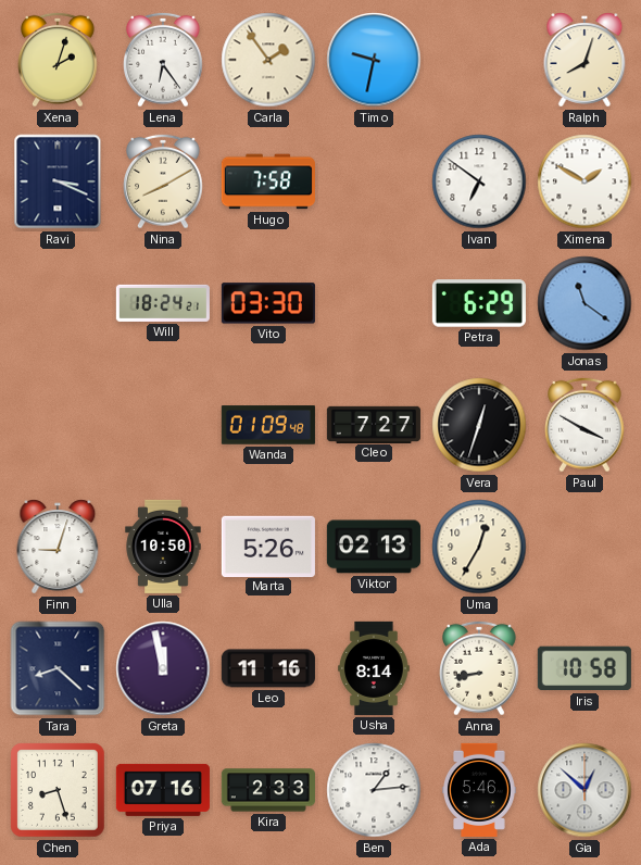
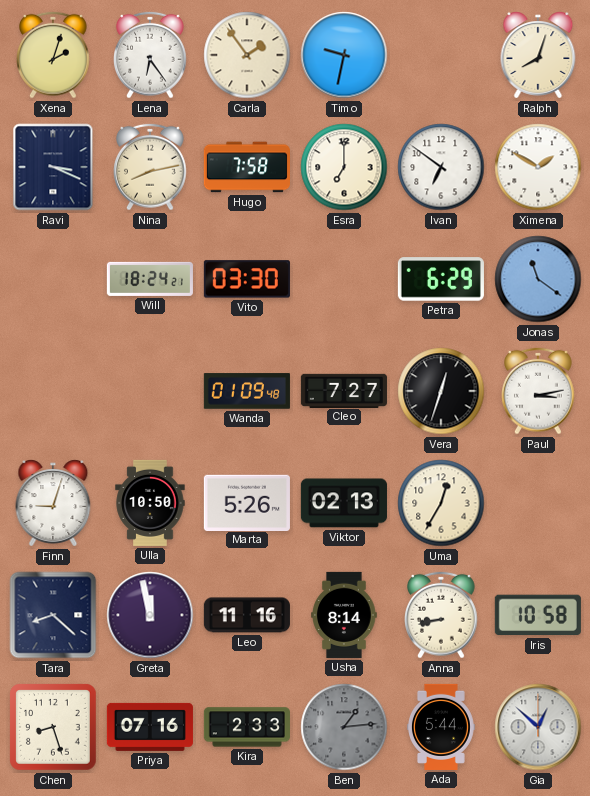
Nina: 8:10 -> 8:13 (151, 167)
Esra: none -> 7:00 (344, 167)
Paul: 3:50 -> 3:13 (539, 391)
Ben dial: white -> grey (344, 727)
Ada: 5:46 -> 5:44 (442, 727)
